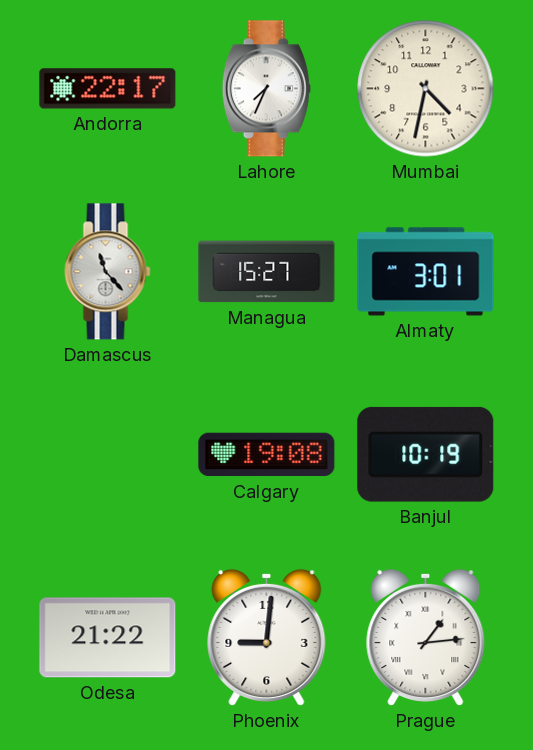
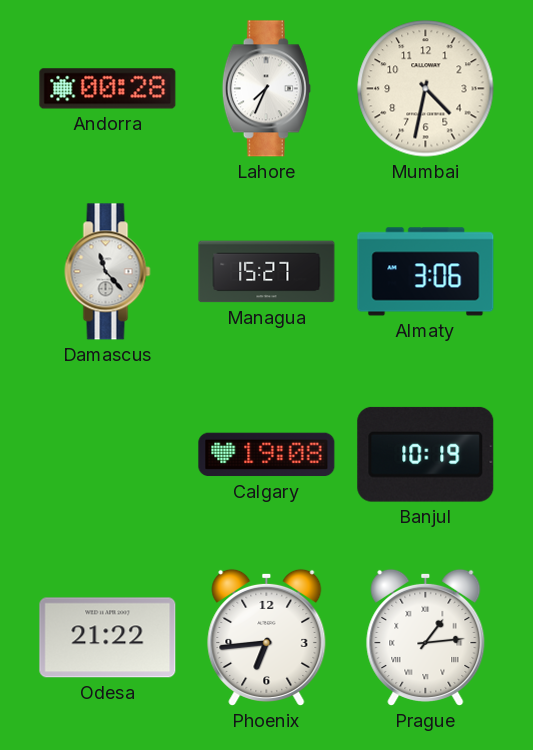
Andorra: 22:17 -> 00:28 (108, 89)
Almaty: 3:01 -> 3:06 (426, 272)
Phoenix: 9:01 -> 6:44 (267, 637)
